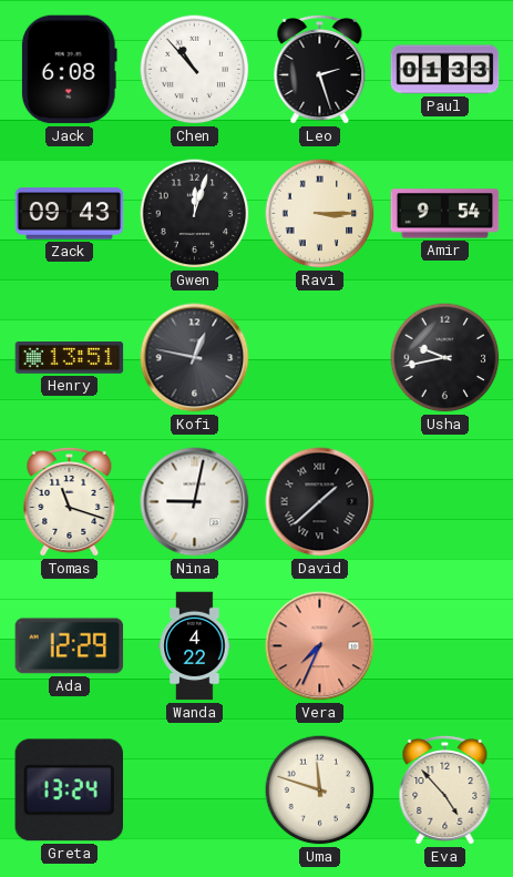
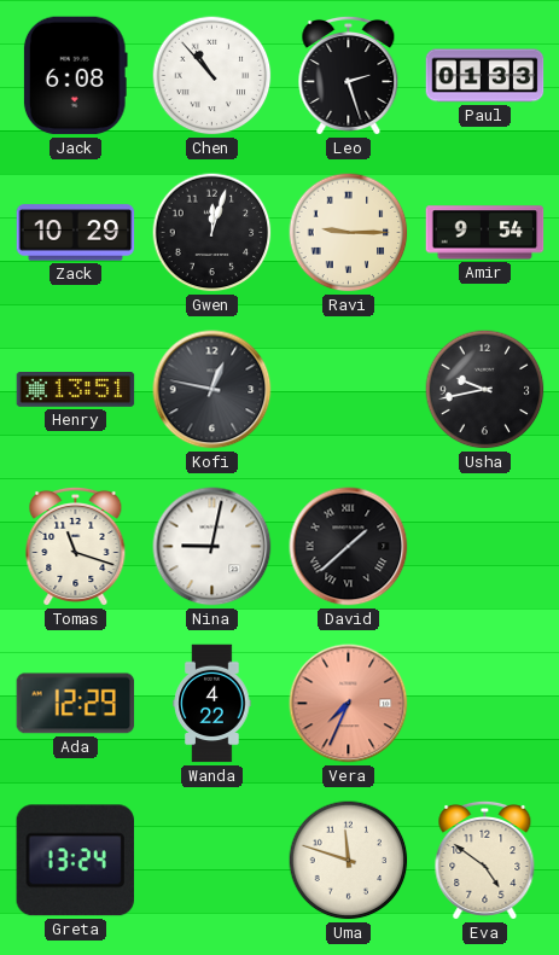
Zack: 09:43 -> 10:29 (76, 233)
Ravi: 3:15 -> 9:15 (349, 233)
Eva: 4:53 -> 4:51 (485, 860)
